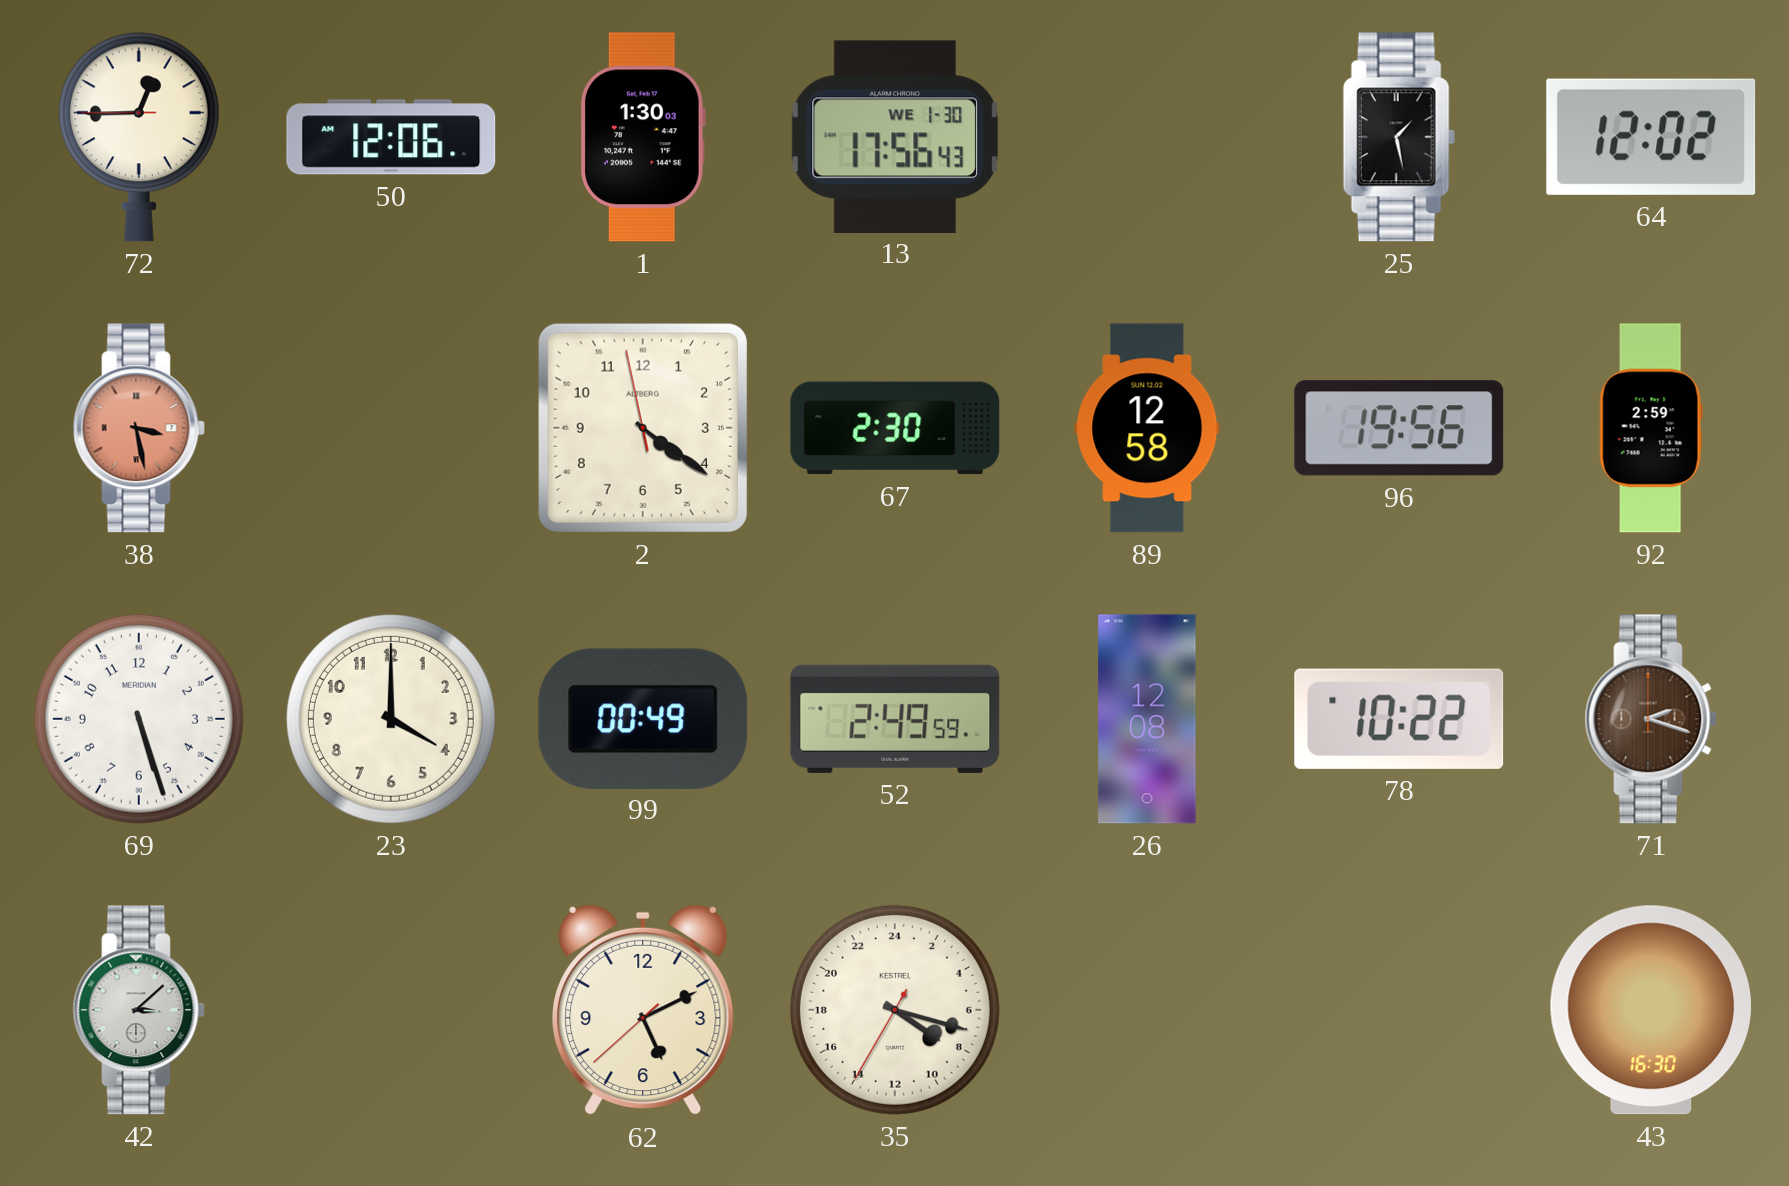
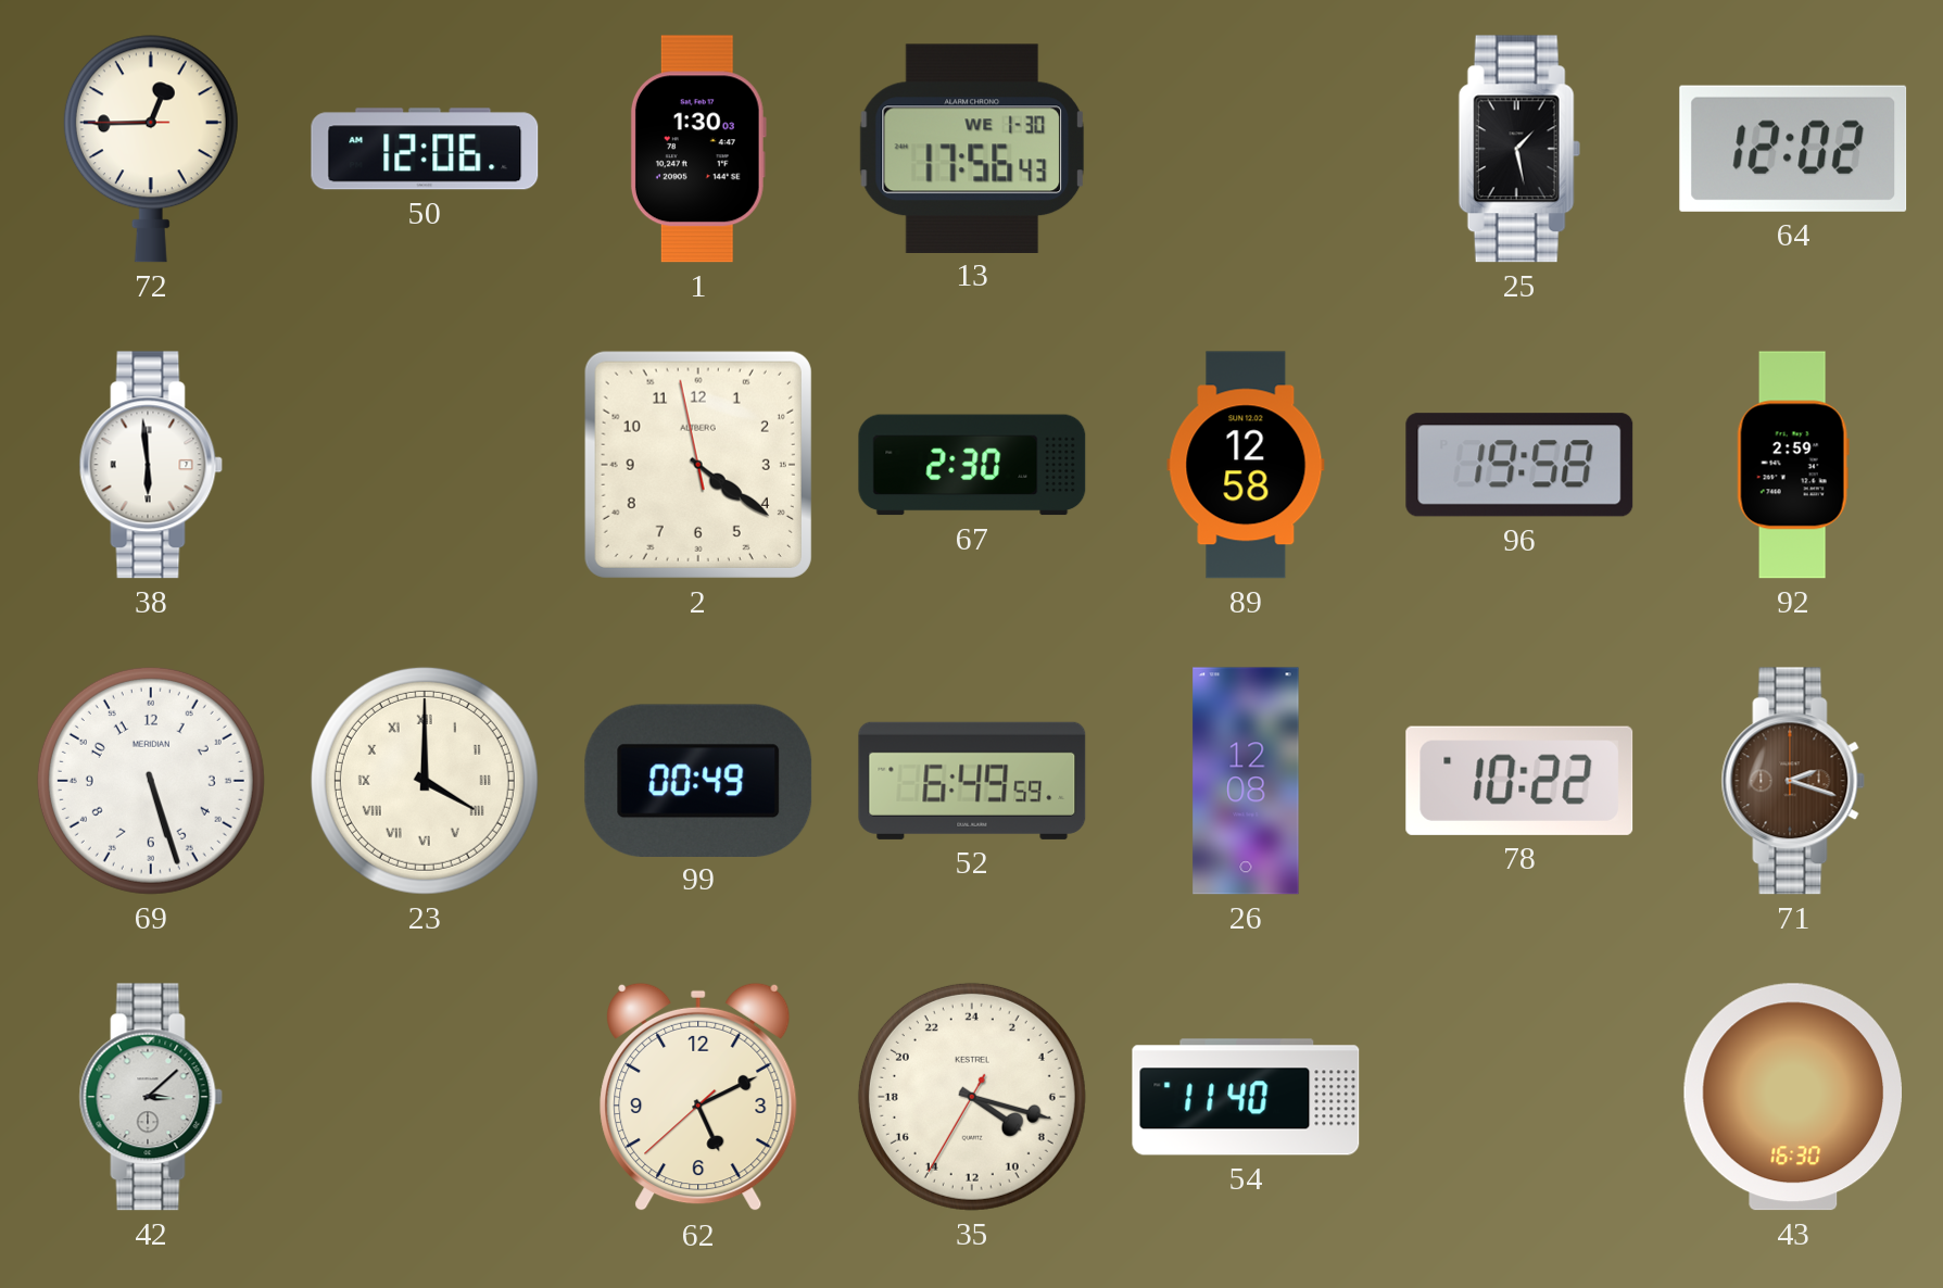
38: 3:28 -> 5:59 (151, 465)
38 dial: salmon -> white (151, 465)
96: 19:56 -> 19:58 (1519, 465)
23 numerals: Arabic -> Roman (425, 781)
52: 2:49 -> 6:49 (972, 781)
54: none -> 11:40 (1246, 1097)
